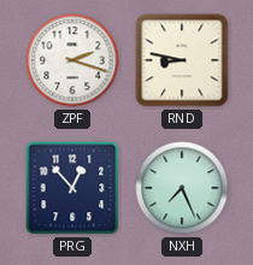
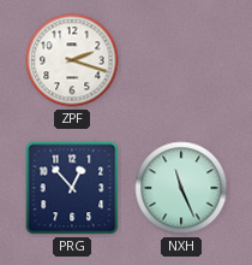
RND: 8:47 -> none (182, 60)
NXH: 7:26 -> 11:26 (181, 188)
